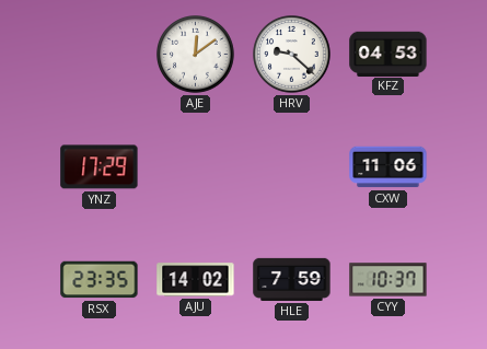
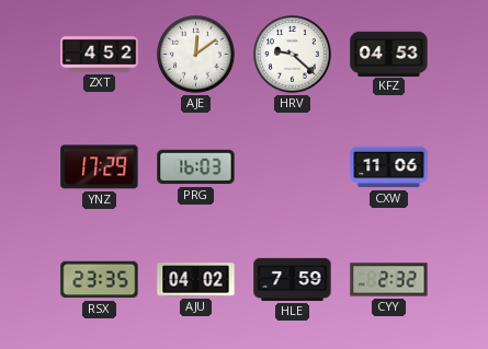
ZXT: none -> 4:52 (100, 55)
PRG: none -> 16:03 (196, 167)
AJU: 14:02 -> 04:02 (196, 280)
CYY: 10:37 -> 2:32 (389, 280)
